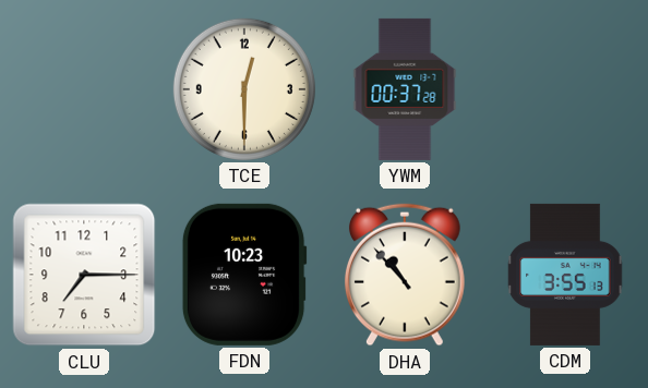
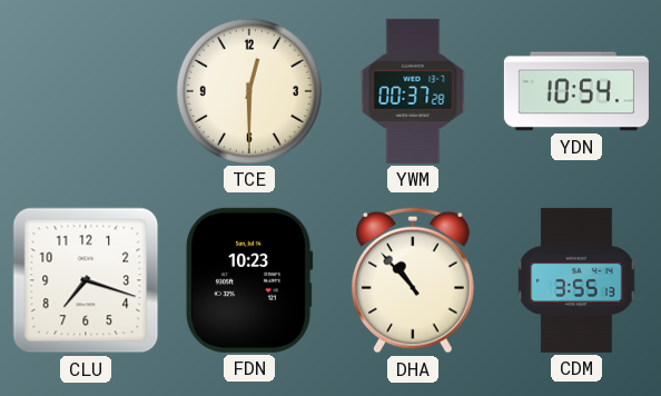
YDN: none -> 10:54 (576, 91)
CLU: 7:15 -> 7:18 (86, 280)
